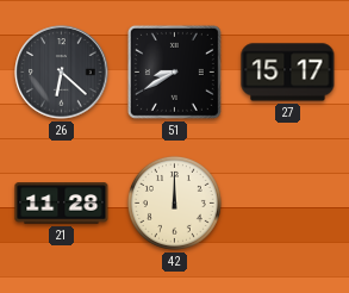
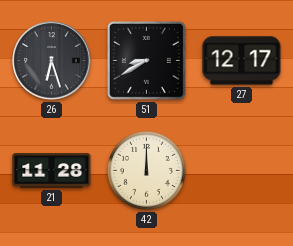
26: 6:22 -> 6:27 (52, 61)
27: 15:17 -> 12:17 (242, 61)
